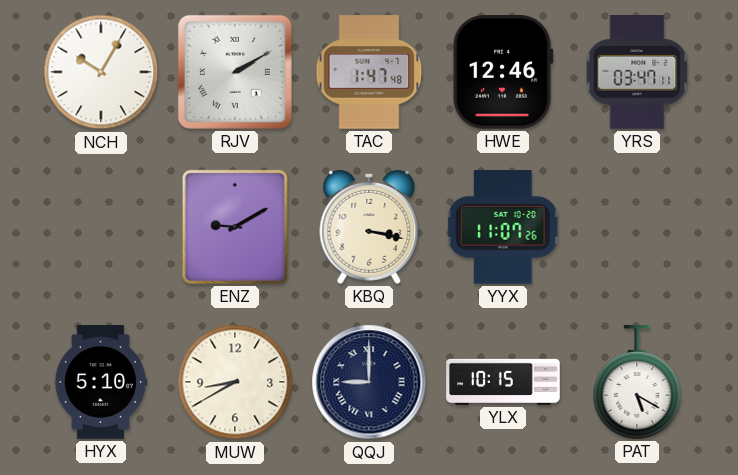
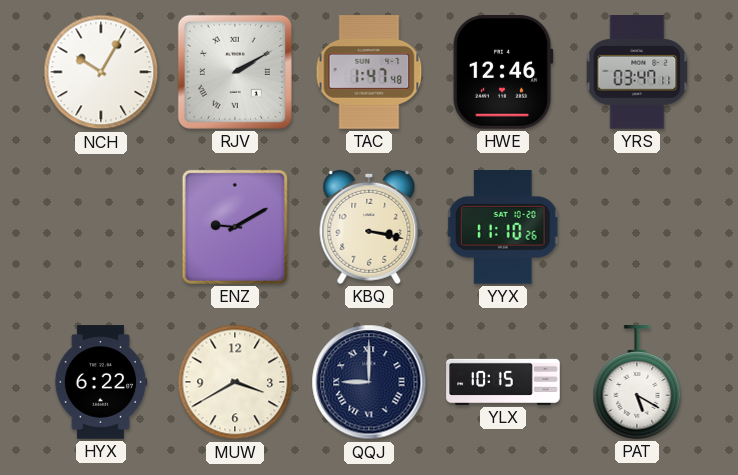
YYX: 11:07 -> 11:10 (503, 227)
HYX: 5:10 -> 6:22 (101, 382)
MUW: 8:40 -> 3:40 (235, 382)
